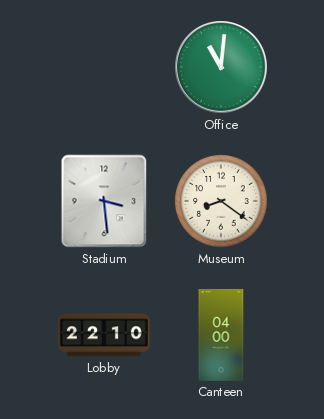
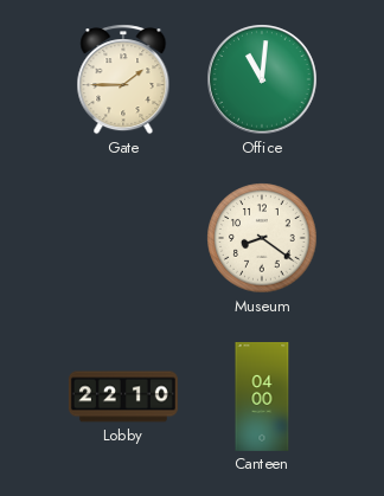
Gate: none -> 1:45 (123, 79)
Stadium: 3:29 -> none (104, 201)
